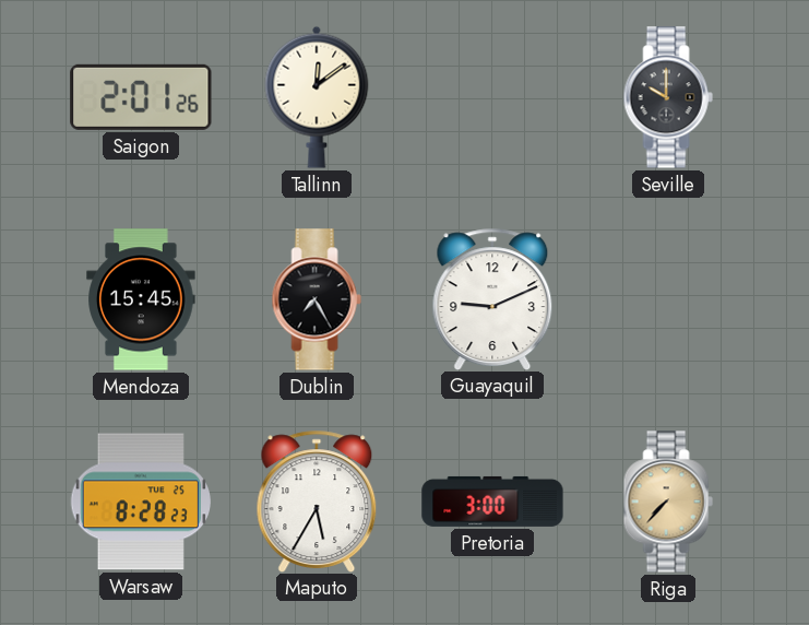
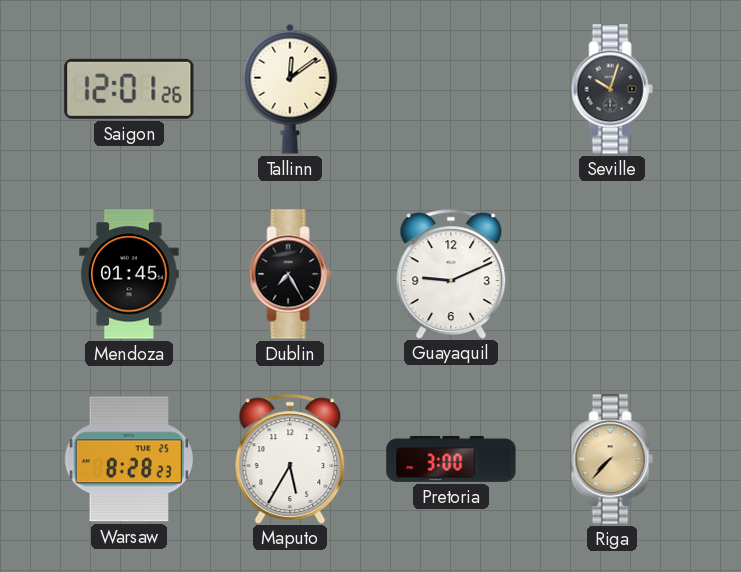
Saigon: 2:01 -> 12:01 (129, 89)
Seville: 10:00 -> 10:03 (612, 89)
Mendoza: 15:45 -> 01:45 (129, 274)
